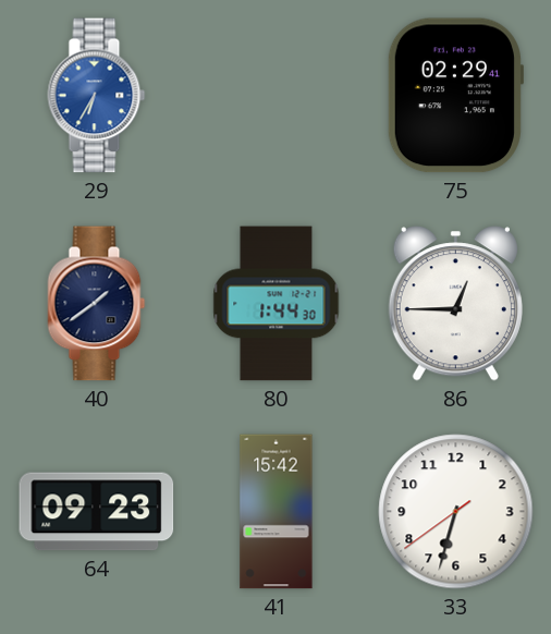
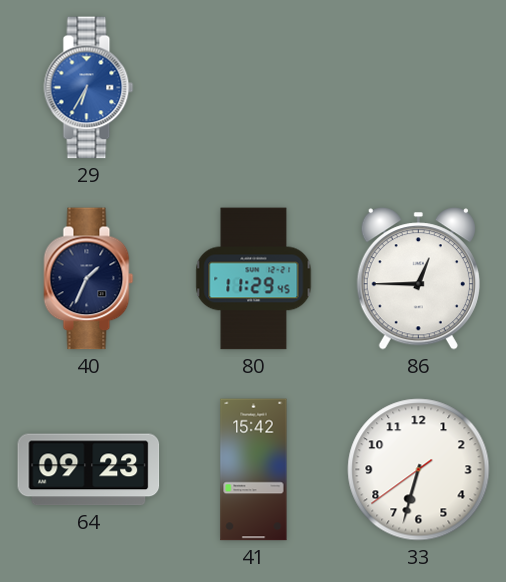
75: 02:29 -> none (454, 96)
40: 1:39 -> 1:34 (89, 279)
80: 1:44 -> 11:29 (254, 279)
